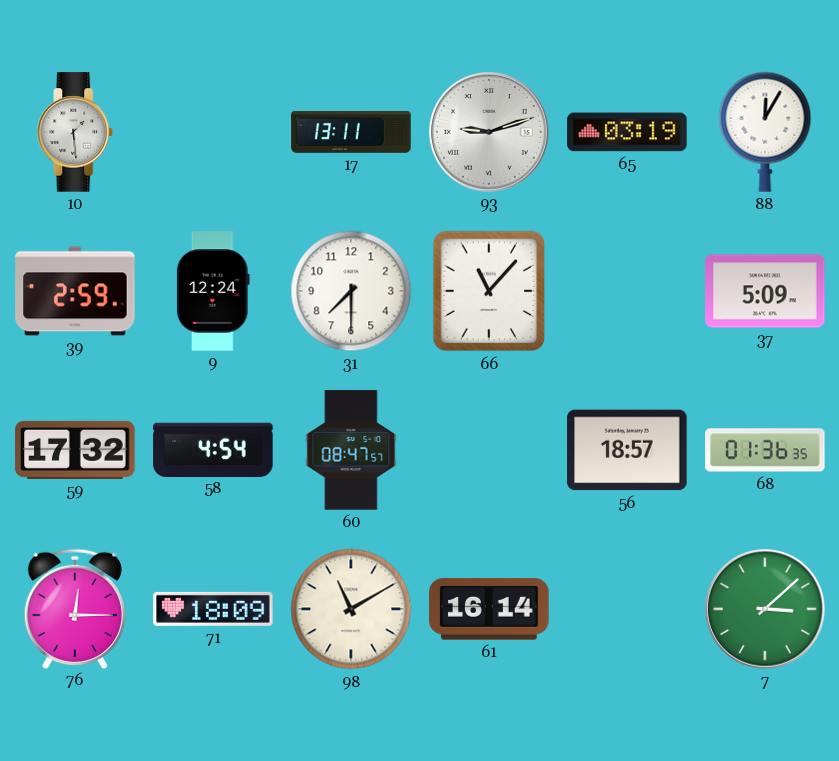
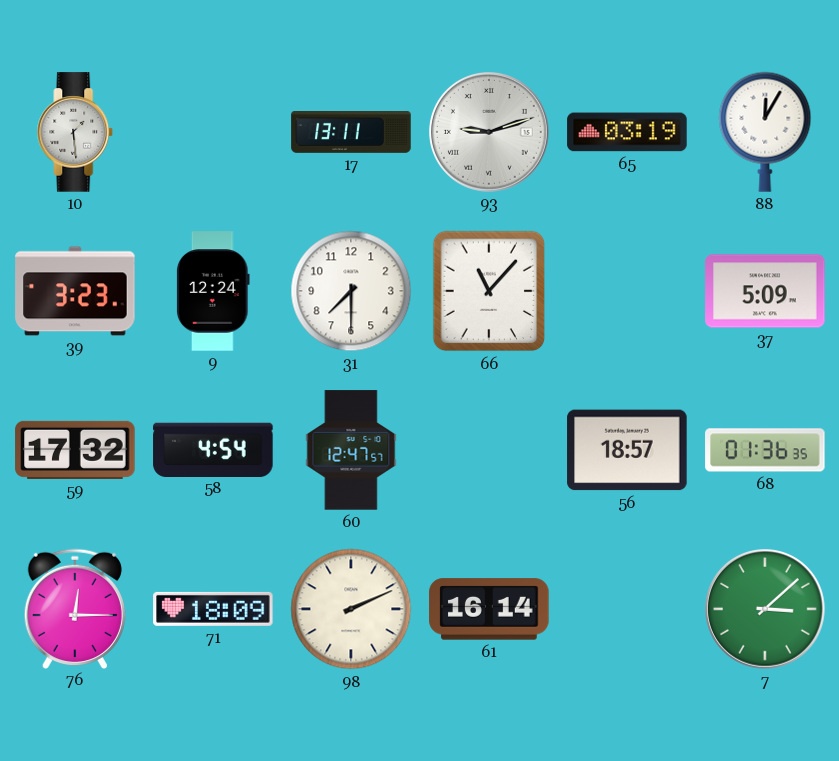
39: 2:59 -> 3:23 (75, 291)
60: 08:47 -> 12:47 (351, 450)
98: 11:10 -> 2:11 (351, 609)
